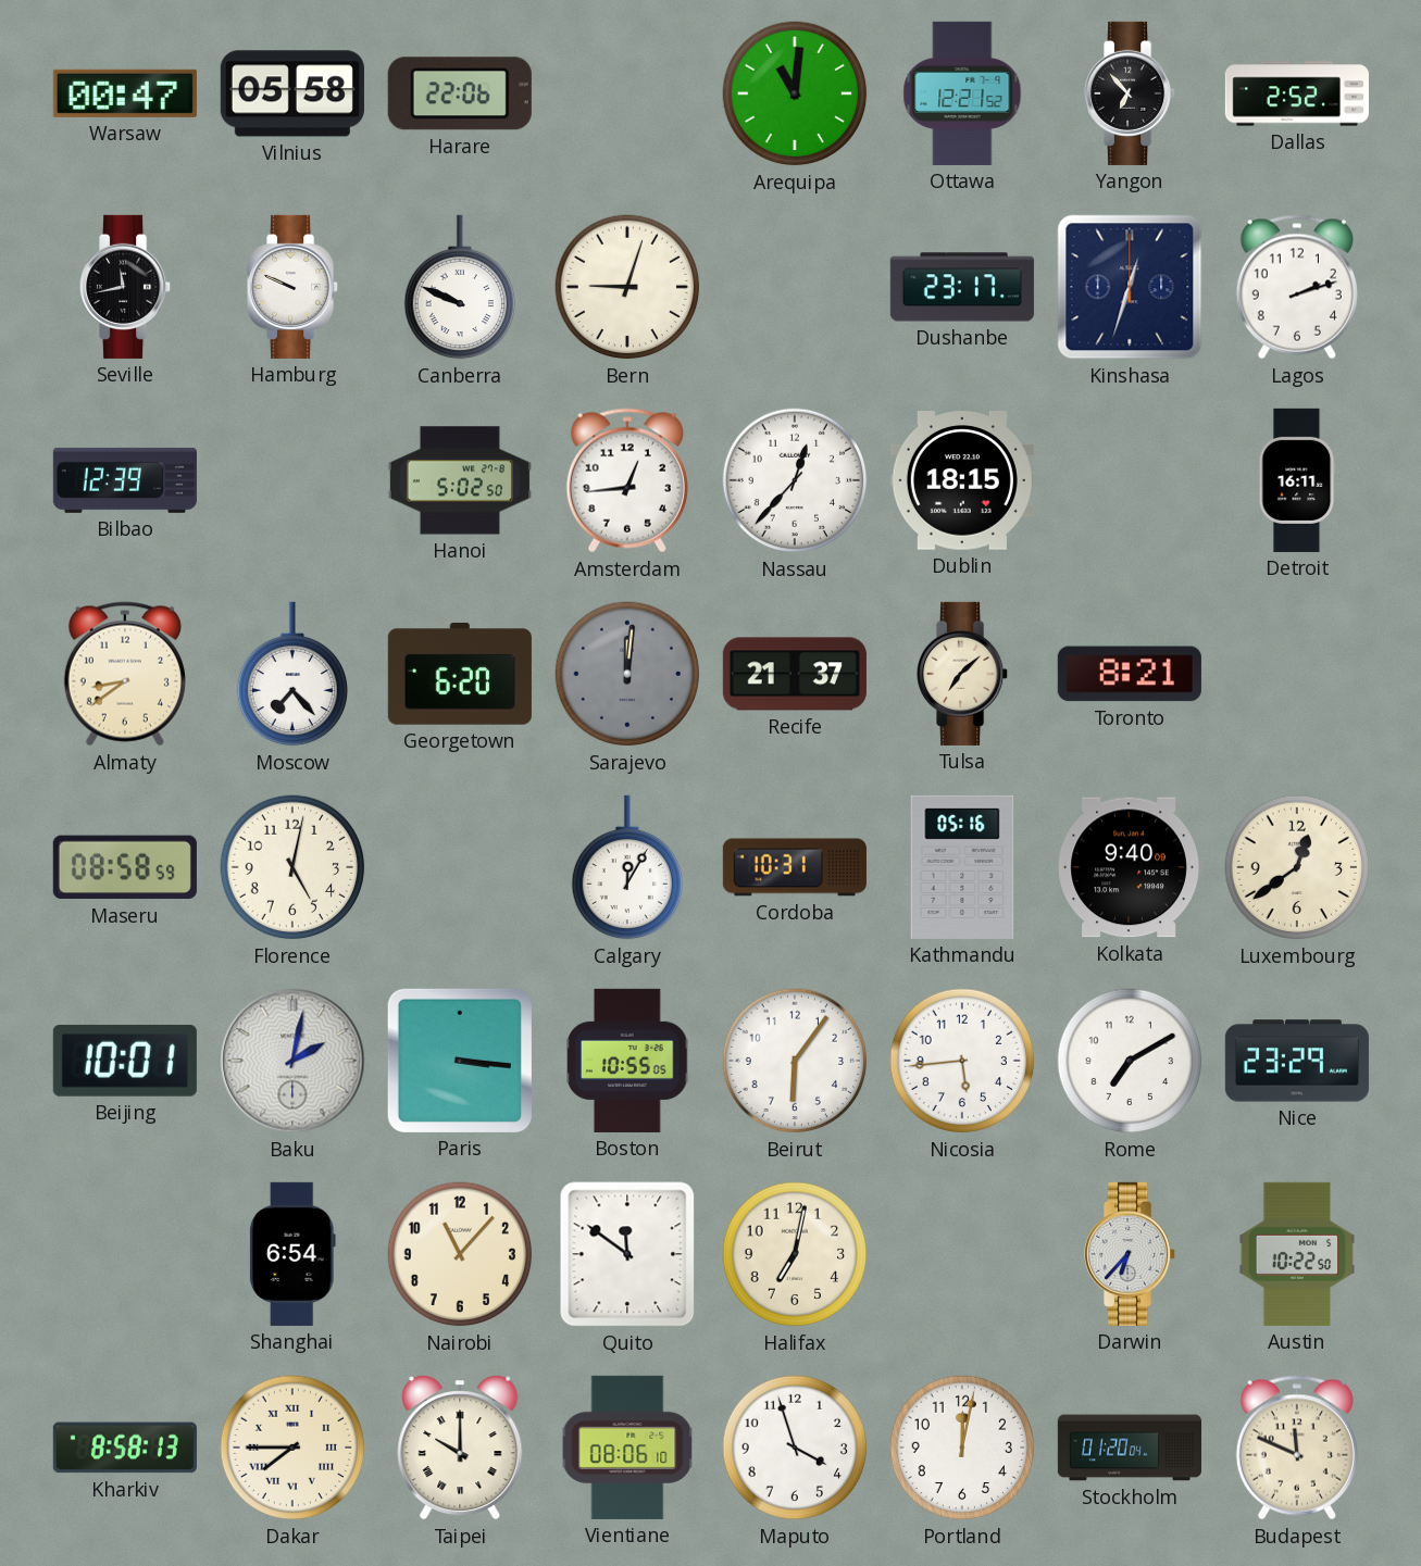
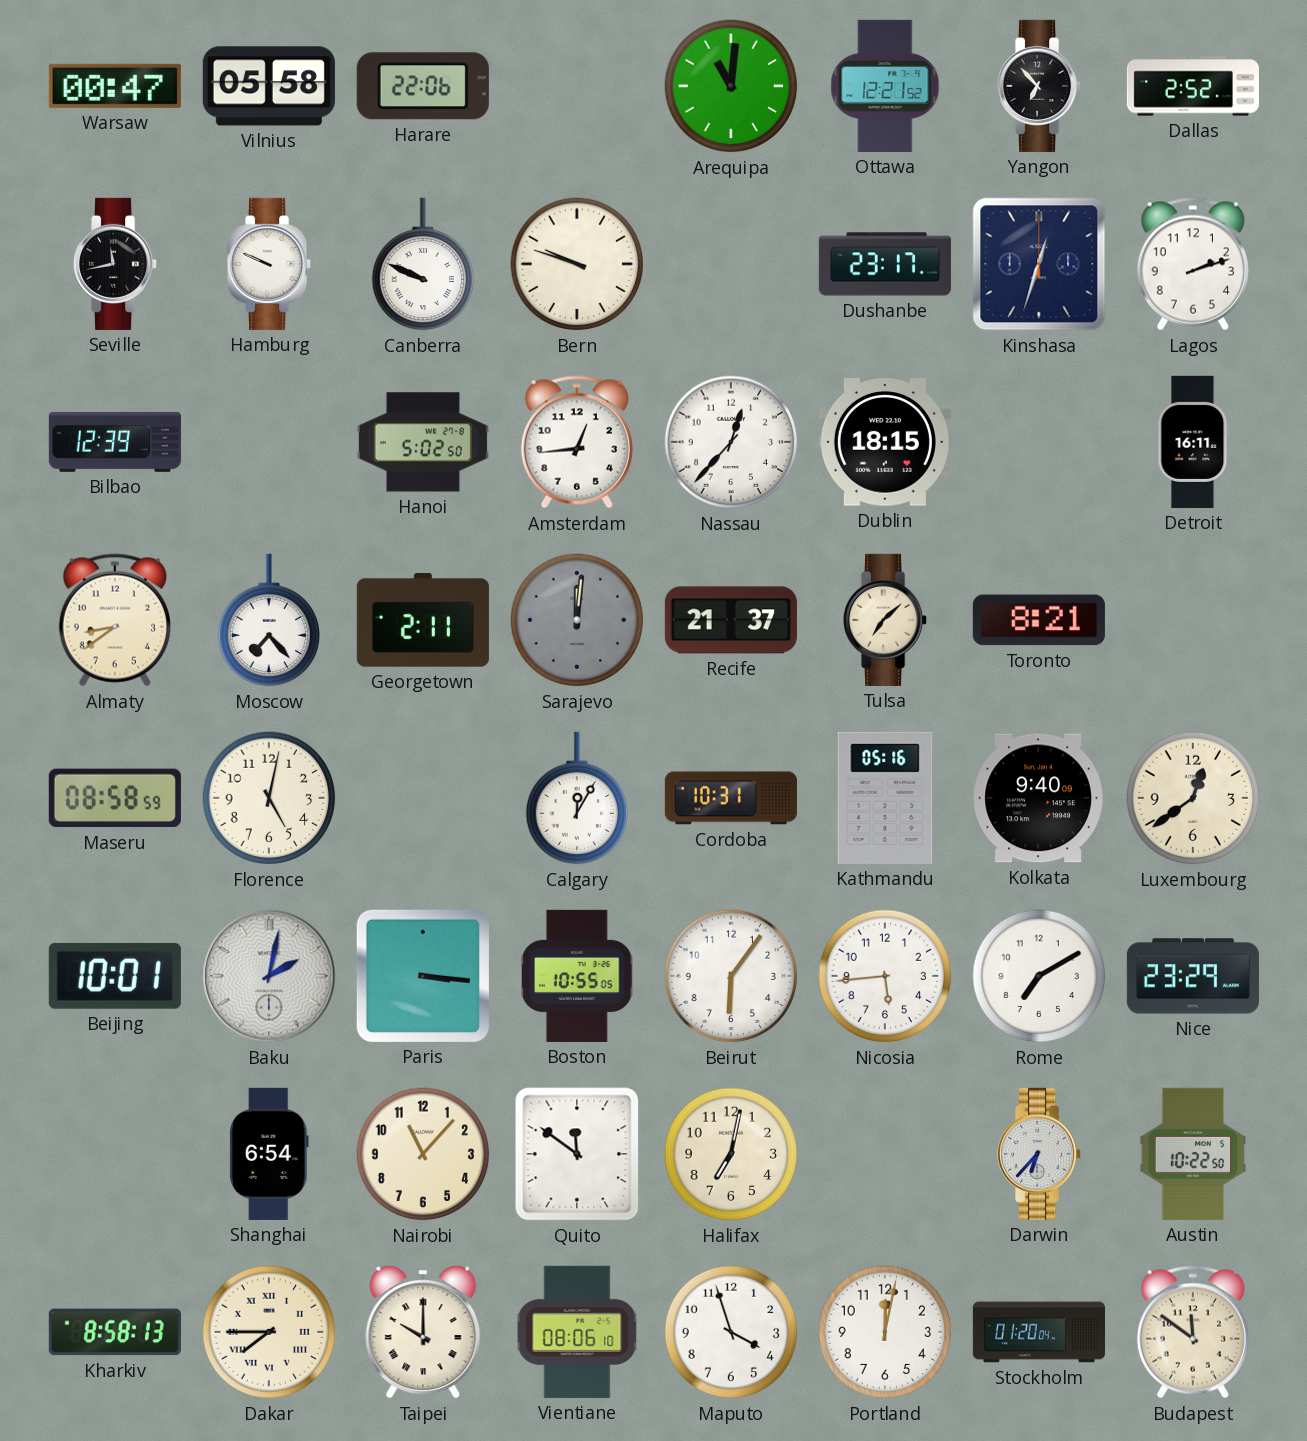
Bern: 9:03 -> 9:48 (577, 264)
Georgetown: 6:20 -> 2:11 (423, 620)
Budapest: 11:49 -> 11:51 (1193, 1332)
